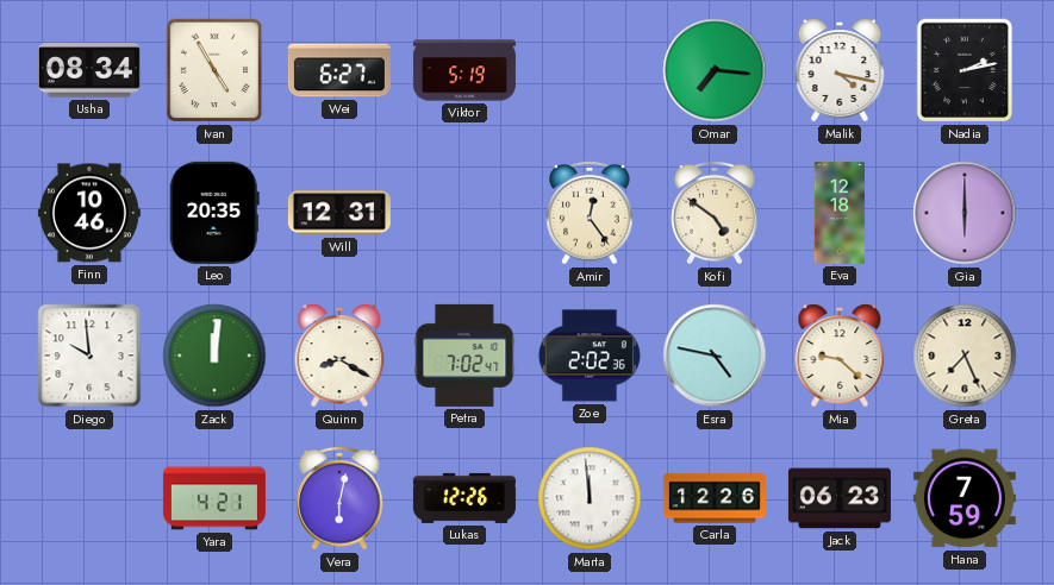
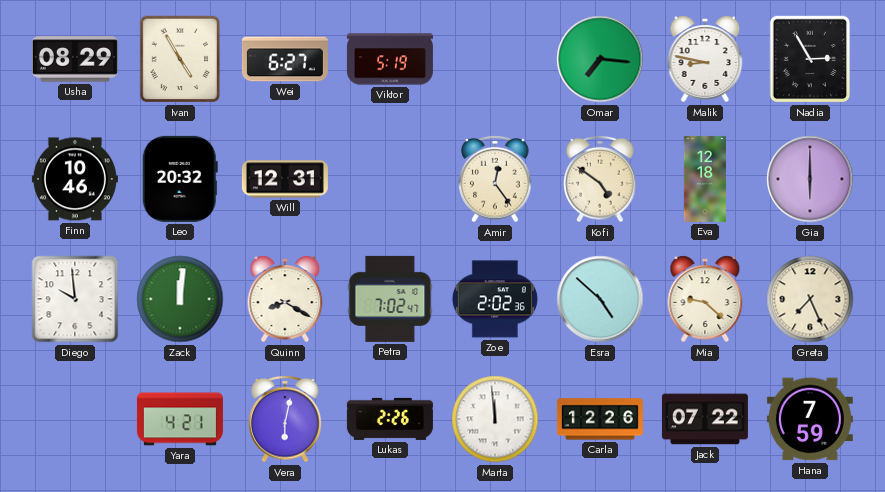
Usha: 08:34 -> 08:29 (75, 59)
Malik: 4:17 -> 8:47 (705, 59)
Nadia: 2:13 -> 2:55 (810, 59)
Leo: 20:35 -> 20:32 (180, 179)
Esra: 4:47 -> 4:52 (600, 299)
Lukas: 12:26 -> 2:26 (390, 419)
Jack: 06:23 -> 07:22 (705, 419)
